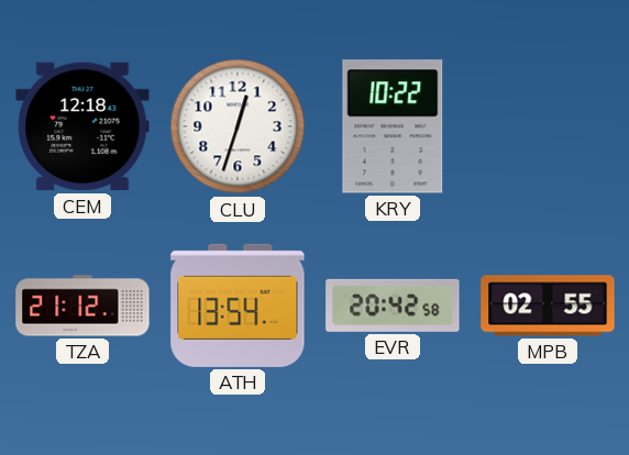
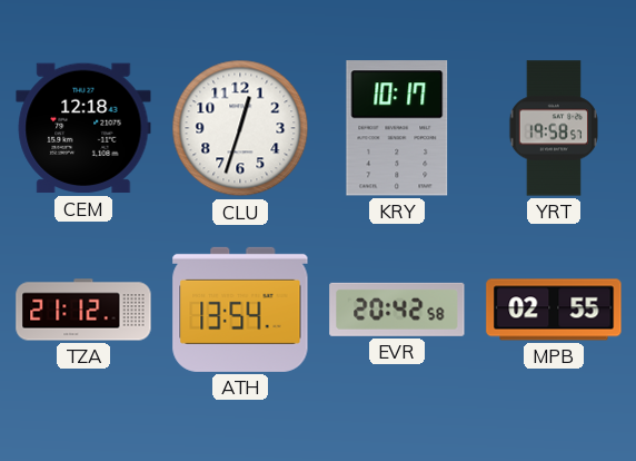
KRY: 10:22 -> 10:17 (397, 128)
YRT: none -> 19:58 (553, 128)
